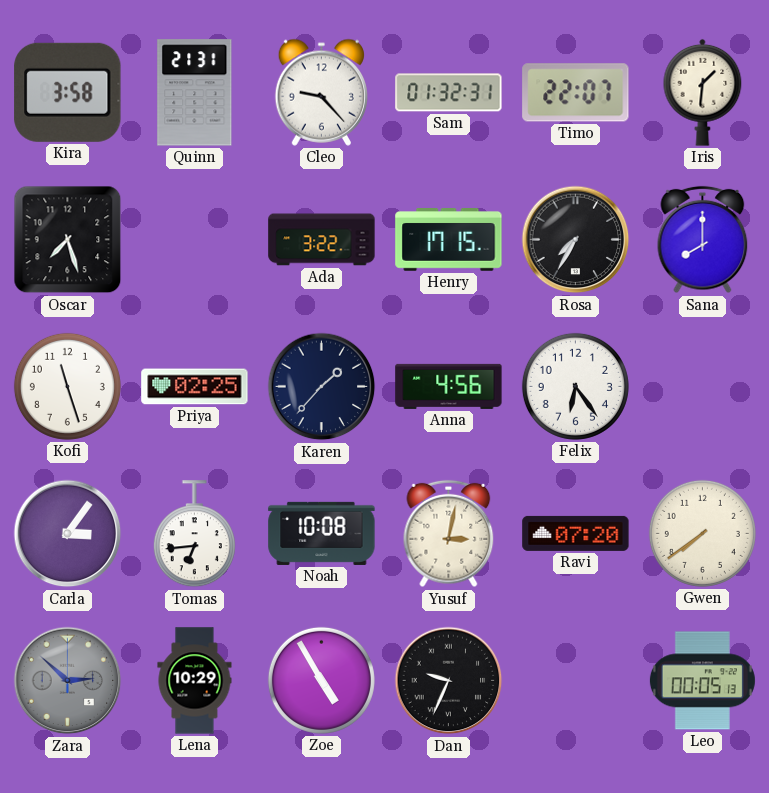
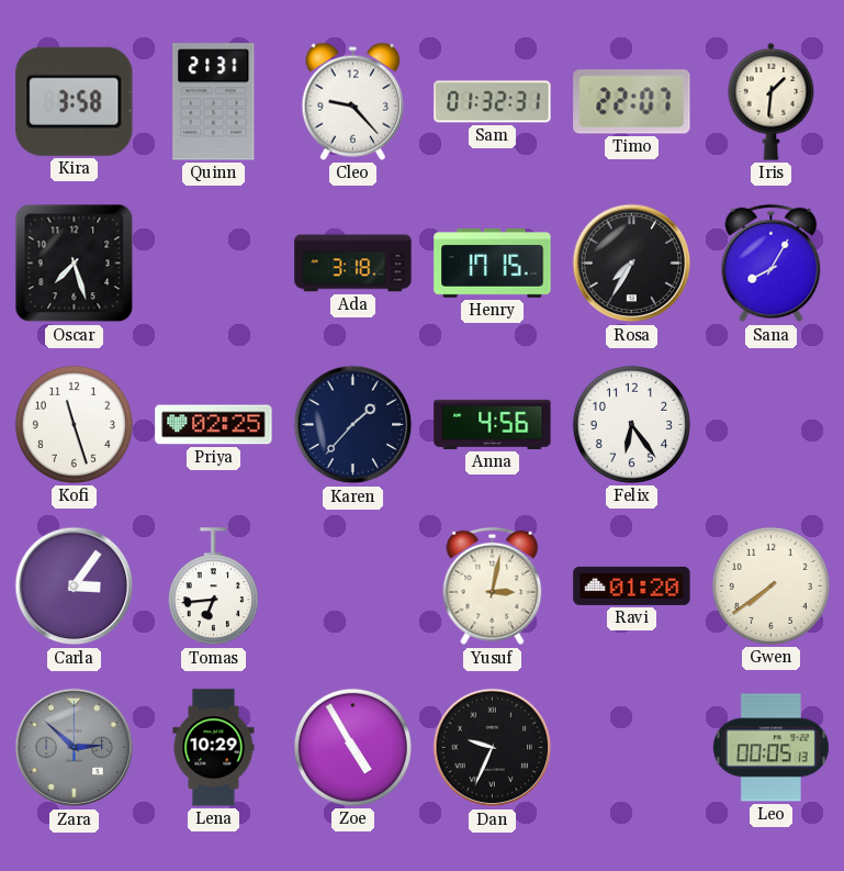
Ada: 3:22 -> 3:18 (353, 264)
Sana: 8:00 -> 8:05 (772, 264)
Noah: 10:08 -> none (322, 533)
Ravi: 07:20 -> 01:20 (632, 585)
